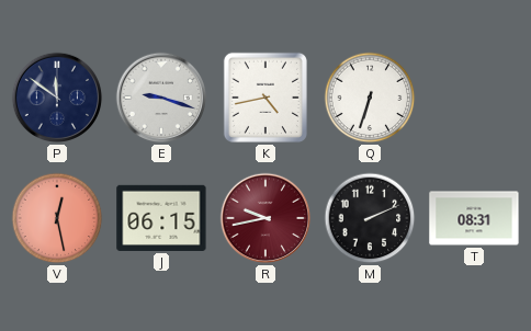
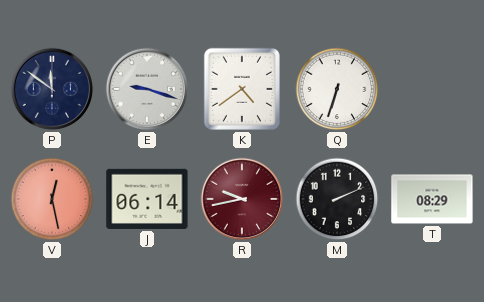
K: 4:43 -> 4:39 (242, 89)
J: 06:15 -> 06:14 (147, 199)
T: 08:31 -> 08:29 (432, 199)
